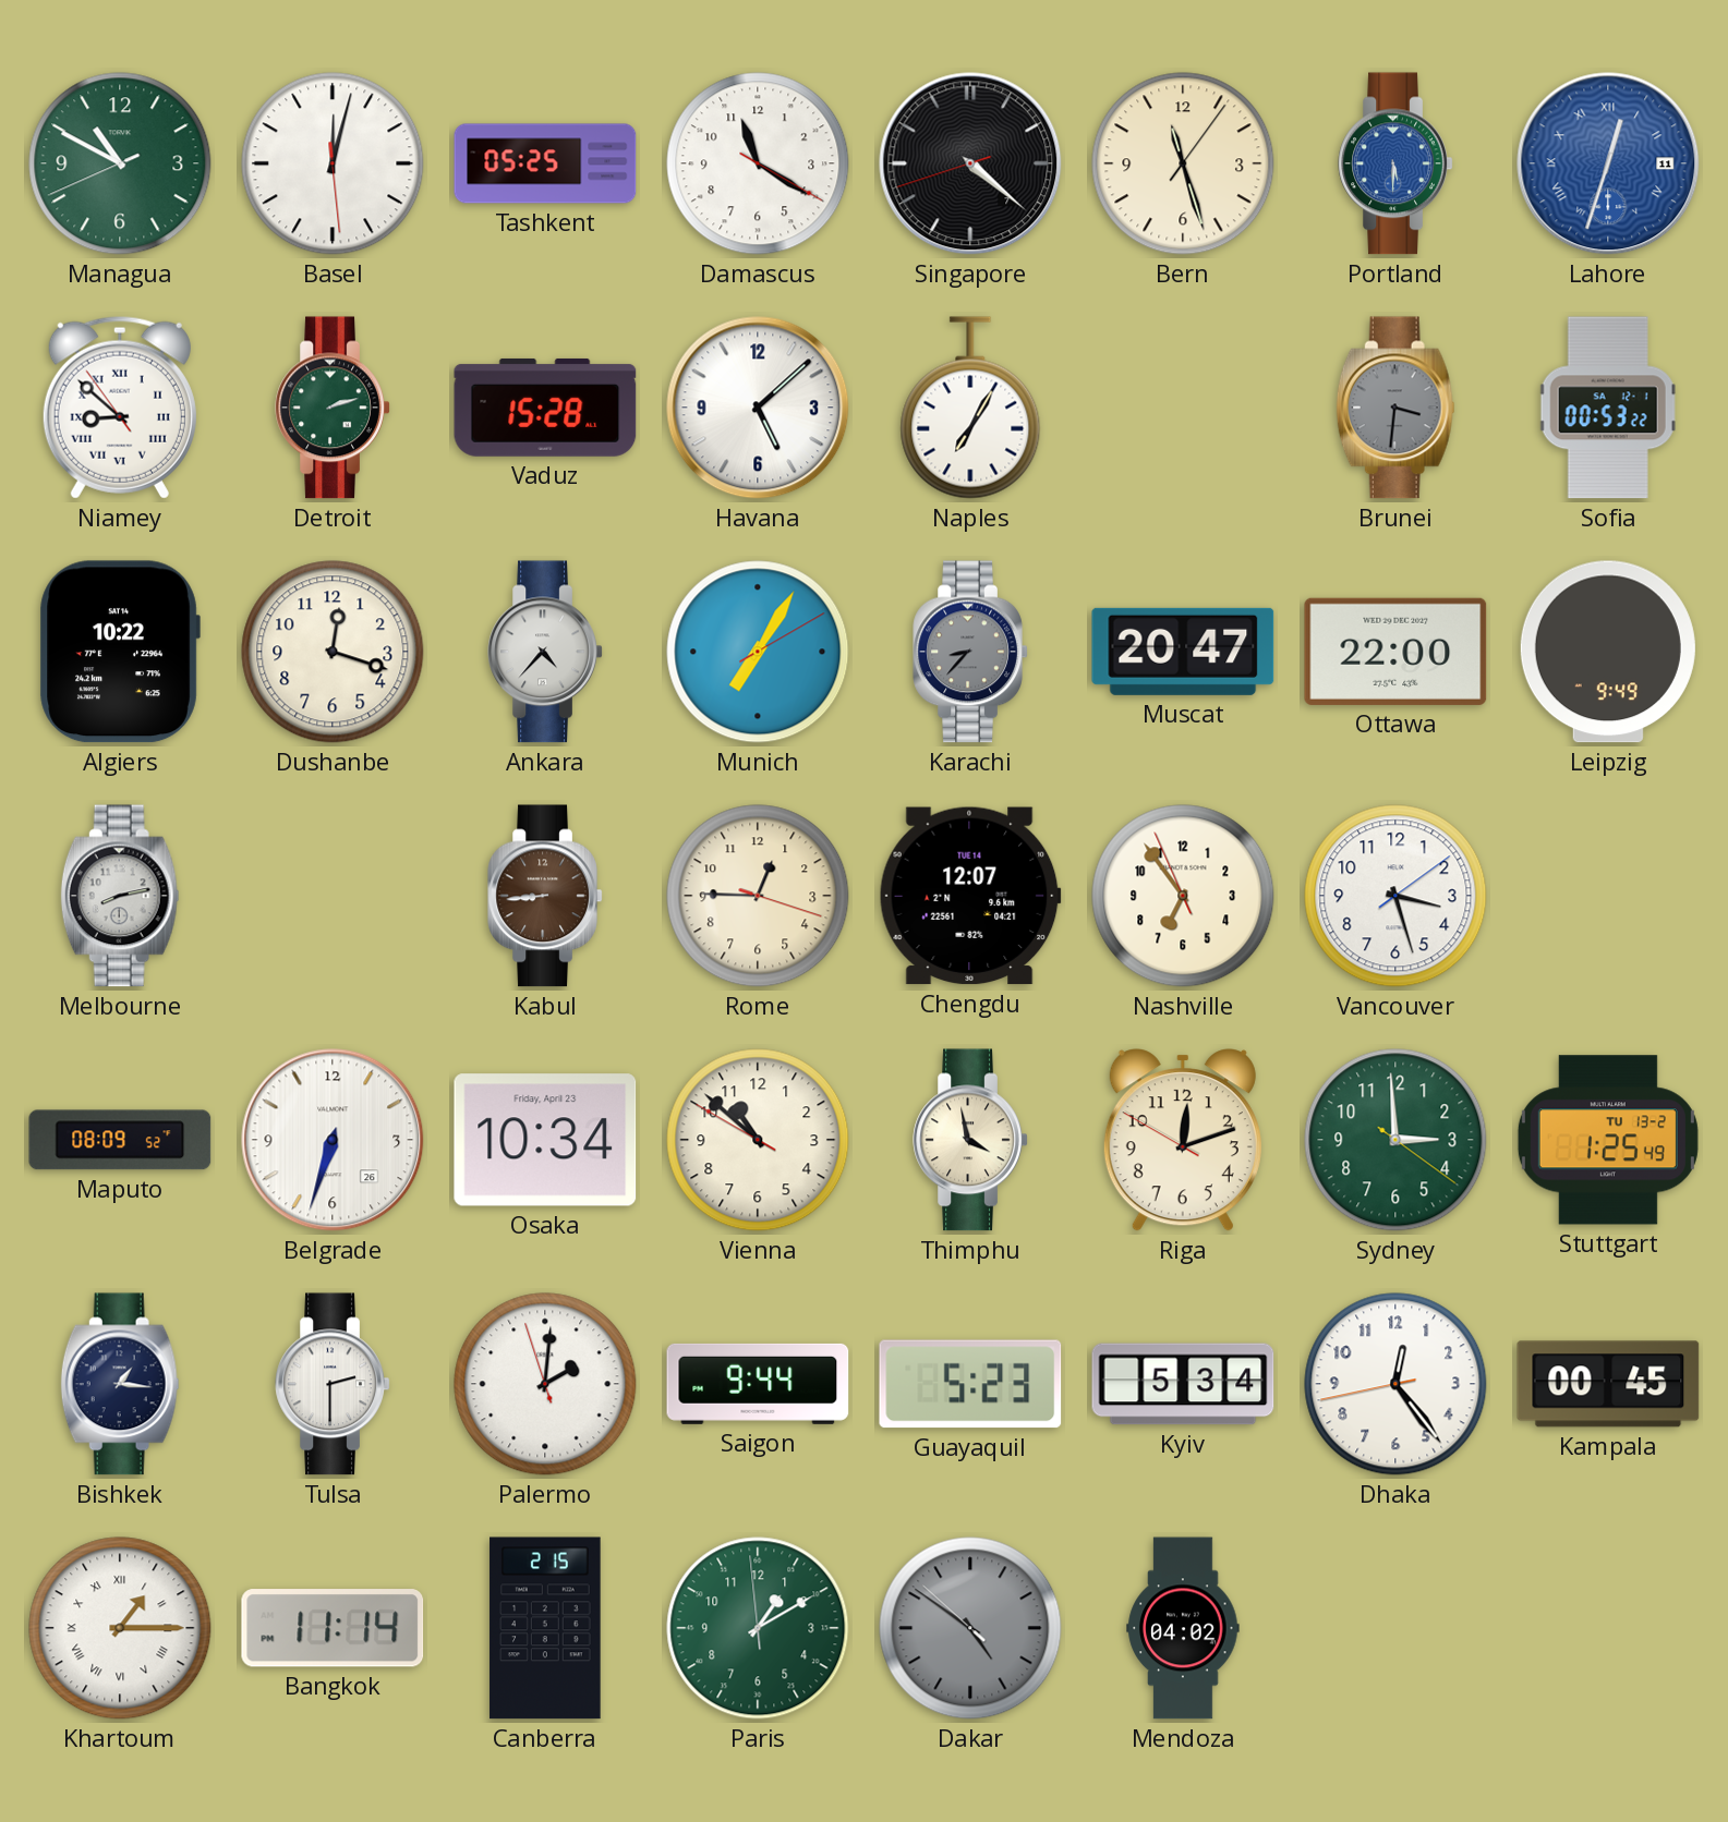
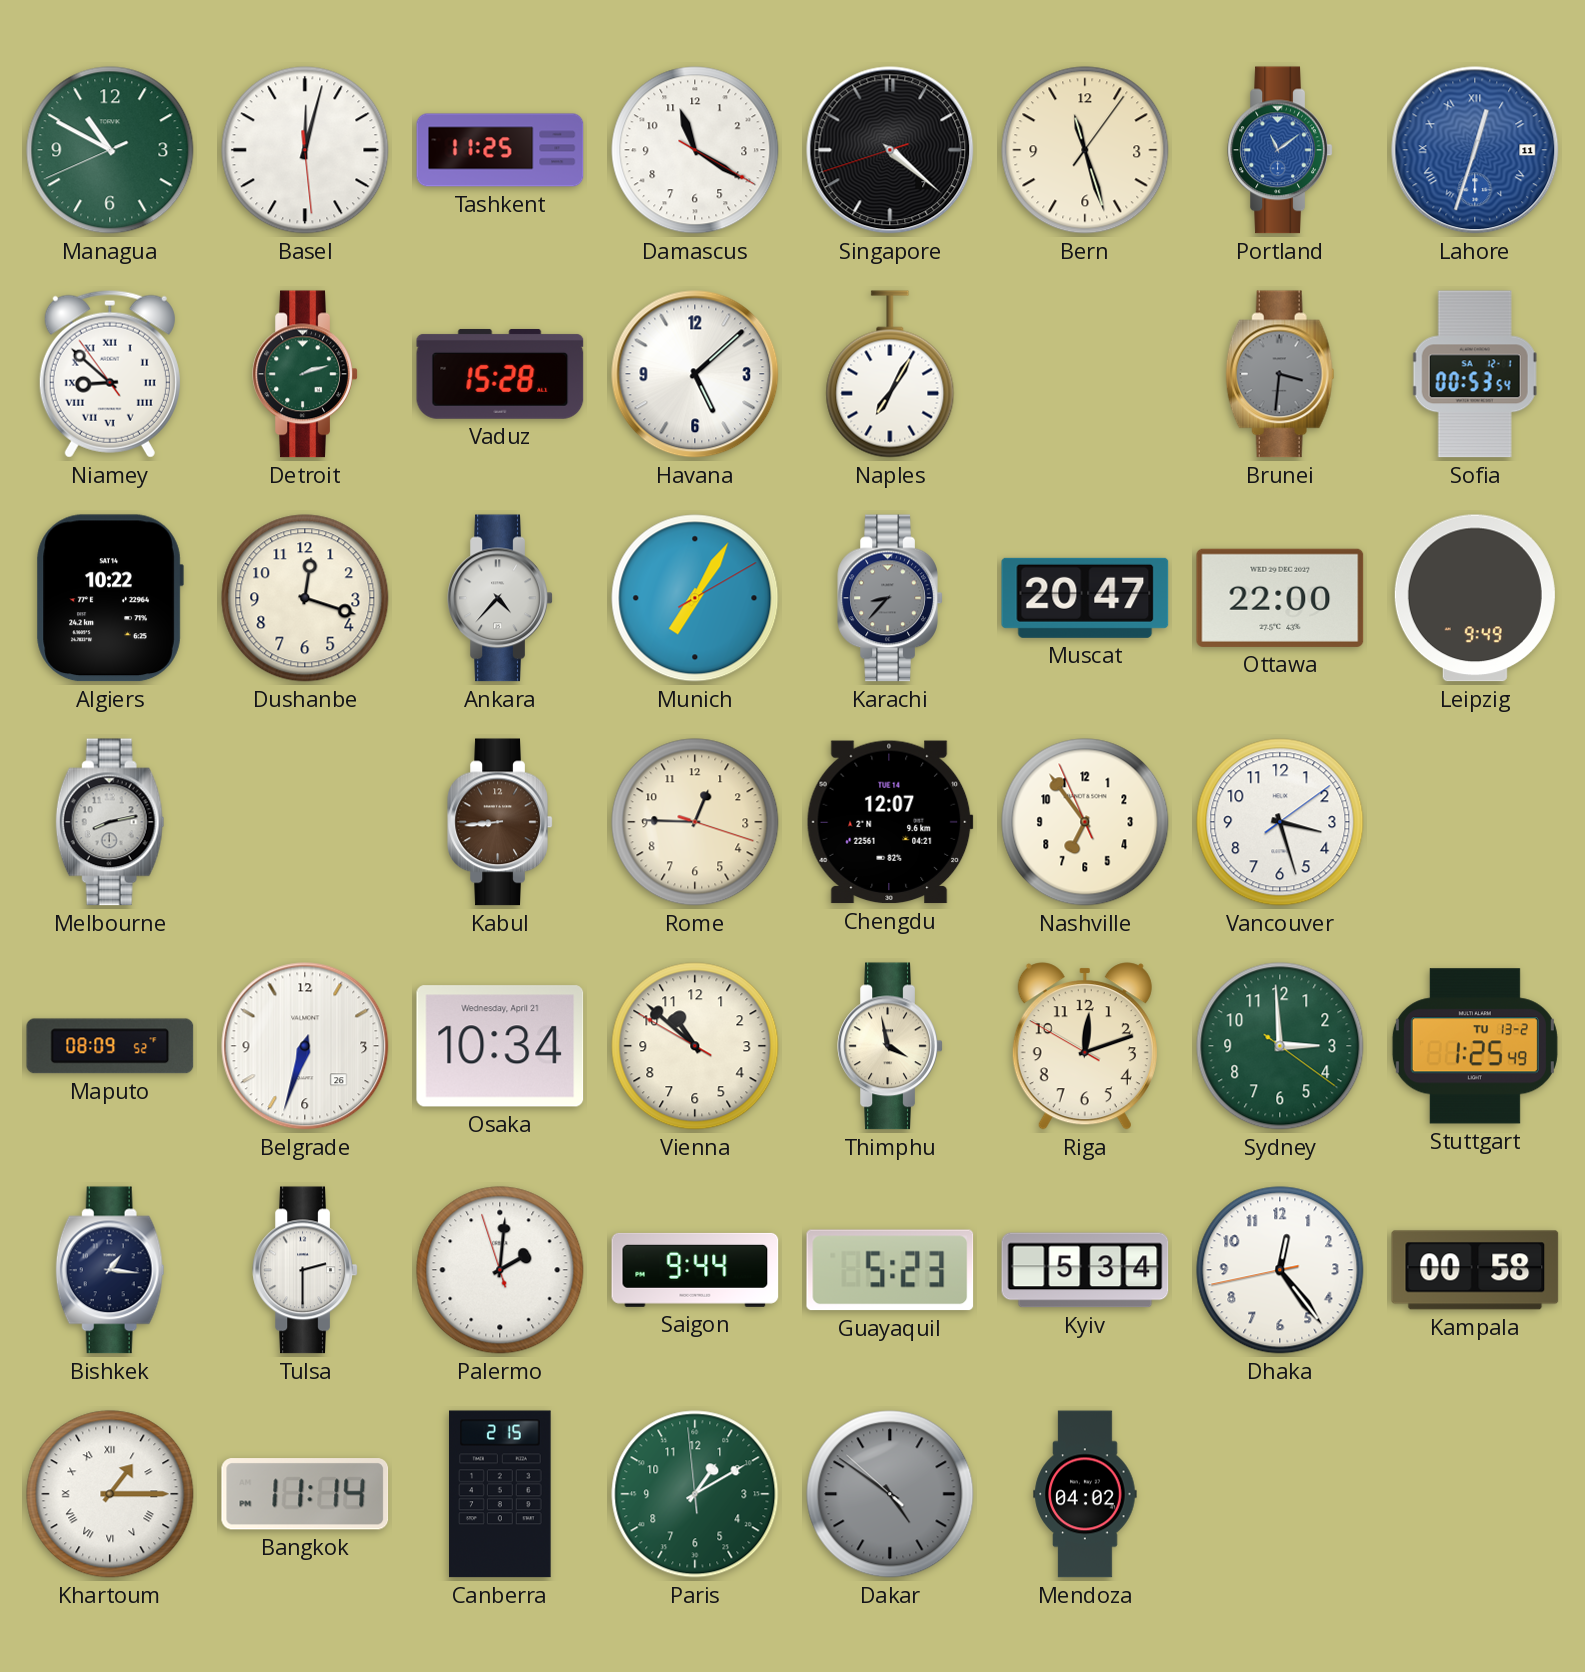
Tashkent: 05:25 -> 11:25 (500, 150)
Portland: 5:30 -> 11:09 (1280, 150)
Sofia: 00:53:22 -> 00:53:54 (1475, 374)
Osaka date: Friday, April 23 -> Wednesday, April 21 (500, 1046)
Kampala: 00:45 -> 00:58 (1475, 1270)
